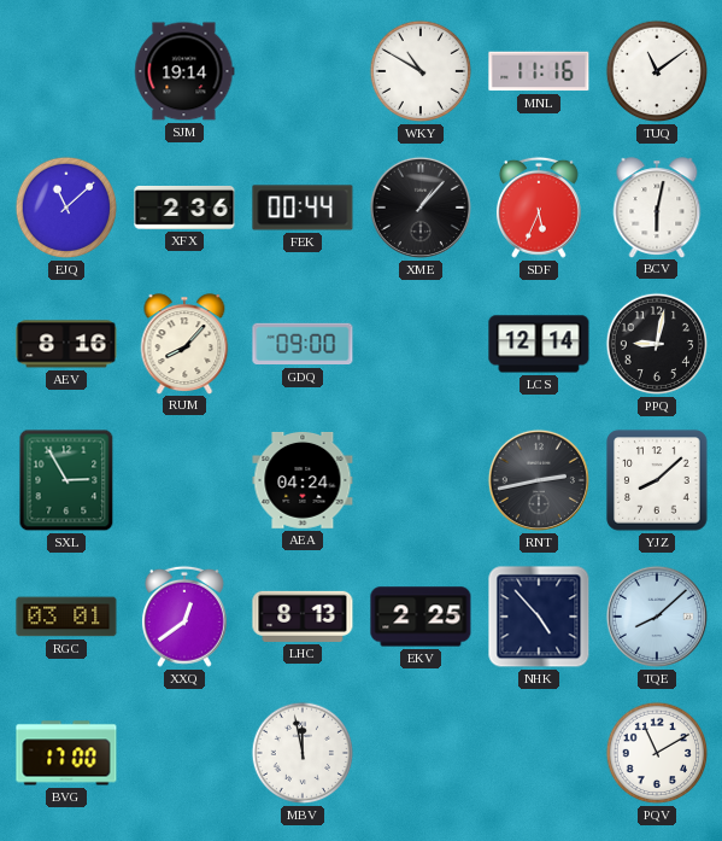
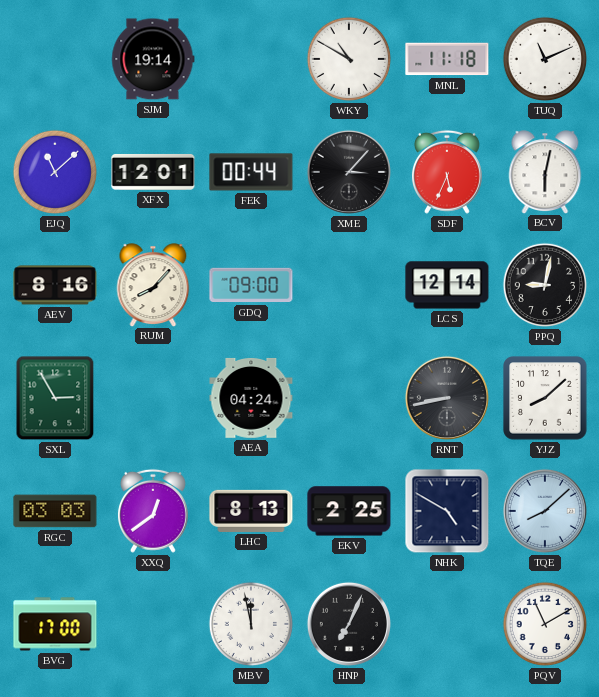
MNL: 11:16 -> 11:18 (447, 59)
TUQ: 11:09 -> 11:11 (545, 59)
XFX: 2:36 -> 12:01 (153, 172)
XME: 1:07 -> 3:07 (349, 172)
RNT: 2:43 -> 8:43 (447, 398)
RGC: 03:01 -> 03:03 (55, 511)
NHK: 4:53 -> 4:50 (447, 511)
HNP: none -> 7:04 (349, 624)
